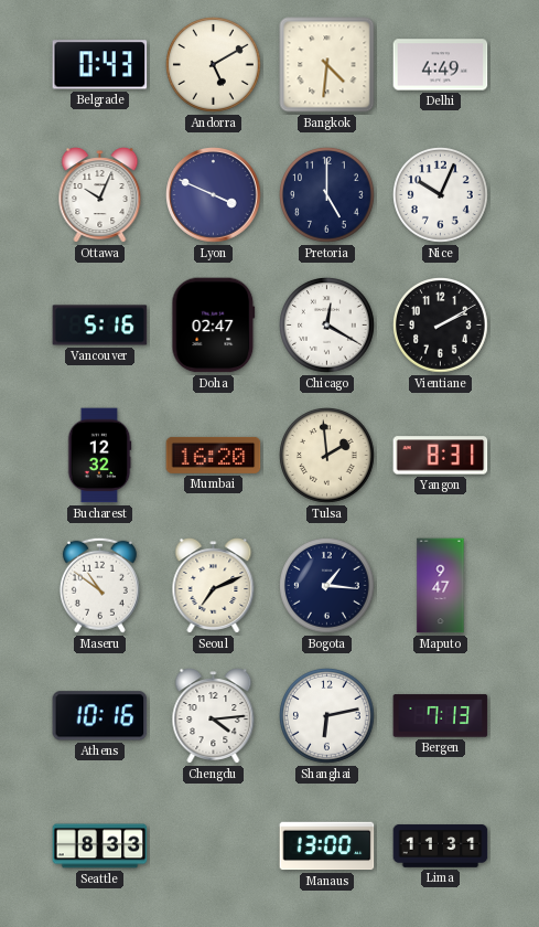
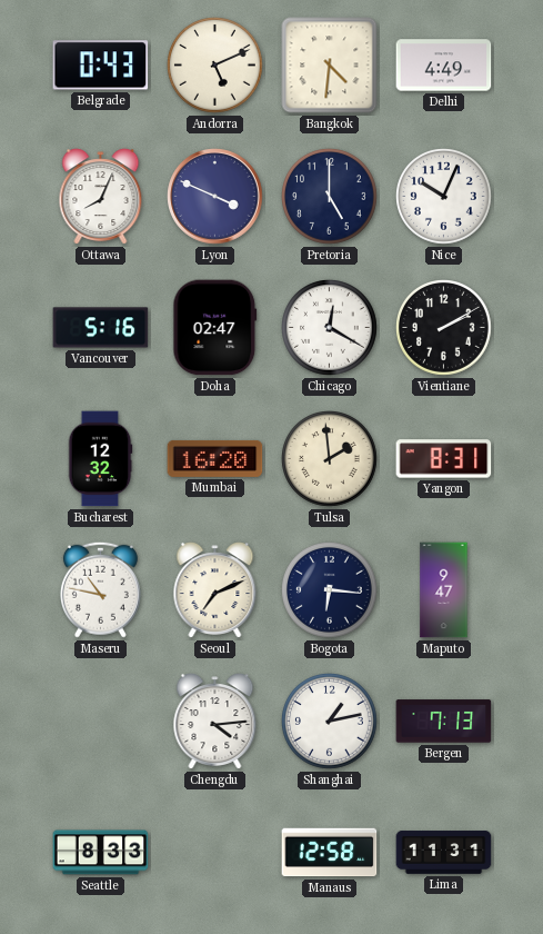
Andorra: 5:10 -> 5:11 (215, 66)
Ottawa: 10:04 -> 8:04 (101, 197)
Maseru: 10:51 -> 10:47 (100, 589)
Bogota: 1:16 -> 6:16 (330, 590)
Athens: 10:16 -> none (100, 716)
Shanghai: 6:13 -> 1:13 (330, 722)
Manaus: 13:00 -> 12:58 (330, 853)
